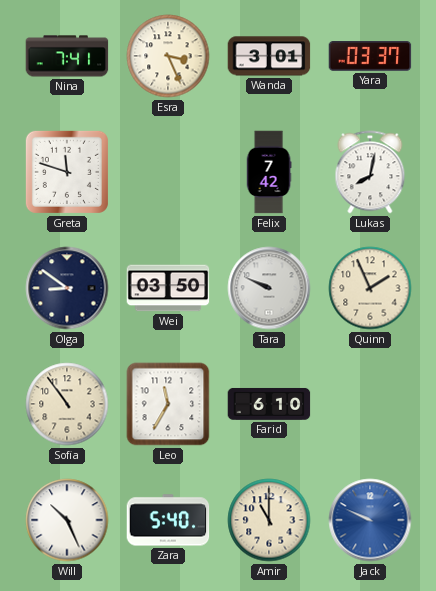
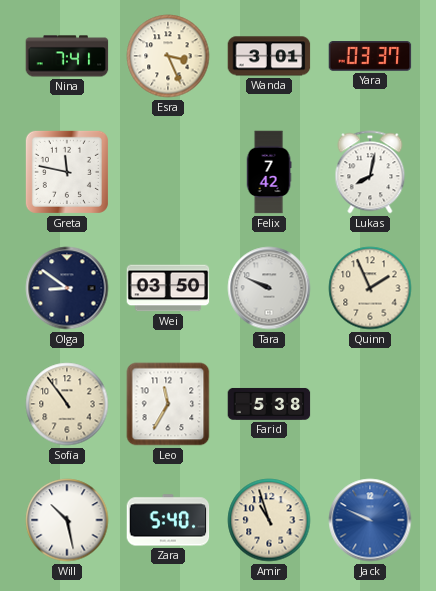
Greta: 11:48 -> 11:47 (67, 172)
Farid: 6:10 -> 5:38 (269, 404)
Will: 10:26 -> 10:28 (67, 520)
Amir: 11:00 -> 10:57 (269, 520)
